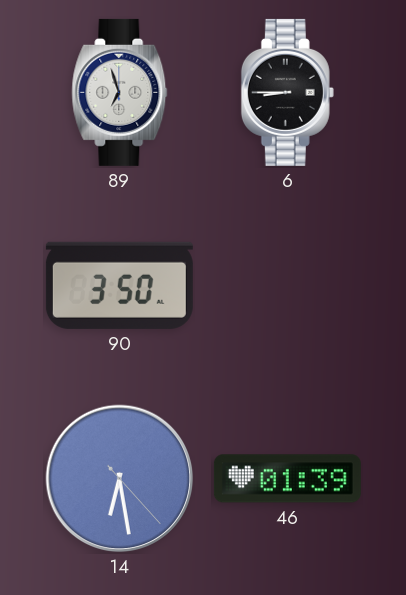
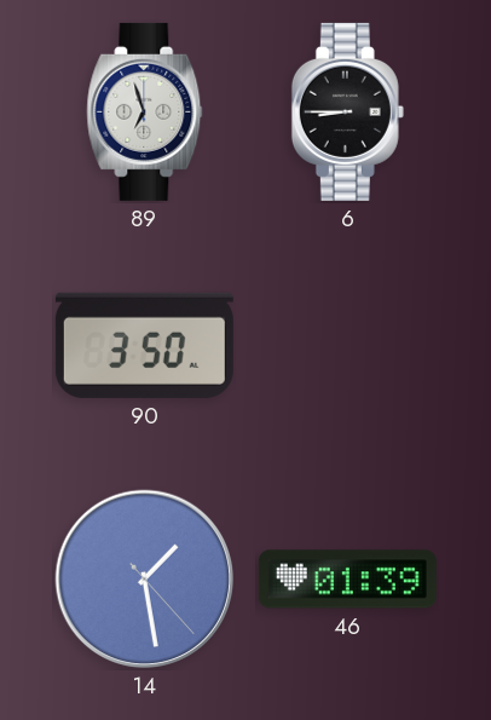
14: 6:28 -> 1:28 (145, 580)
